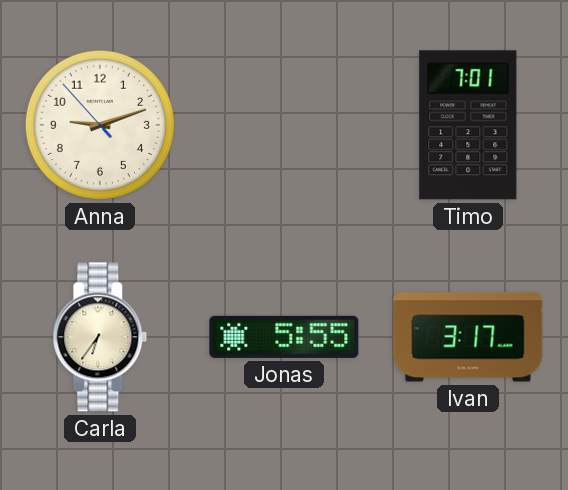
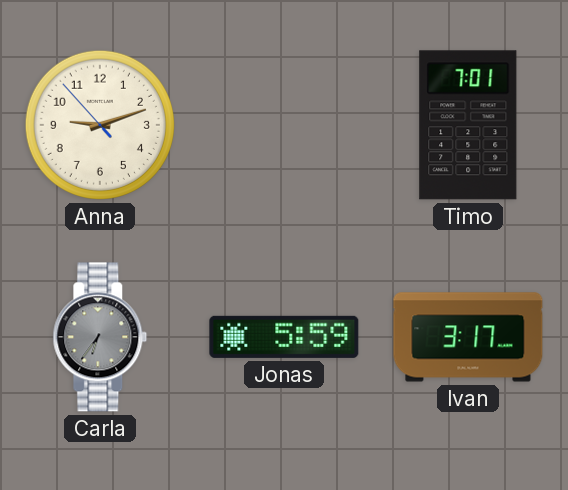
Carla dial: cream -> grey (100, 337)
Jonas: 5:55 -> 5:59 (284, 337)
